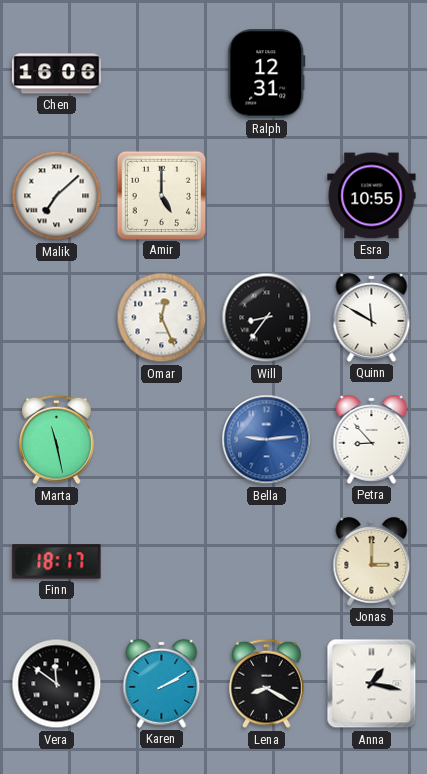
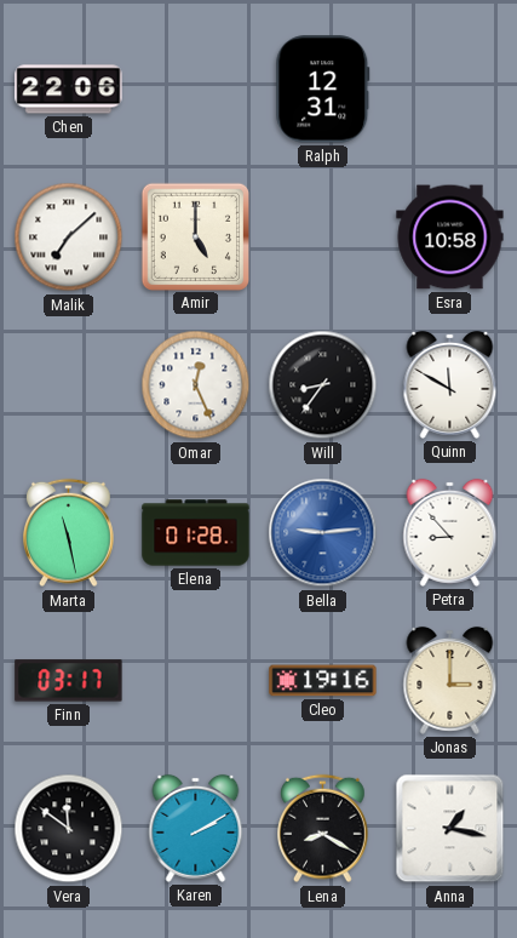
Chen: 16:06 -> 22:06 (69, 90)
Esra: 10:55 -> 10:58 (450, 238)
Elena: none -> 01:28 (196, 533)
Finn: 18:17 -> 03:17 (69, 681)
Cleo: none -> 19:16 (323, 681)
